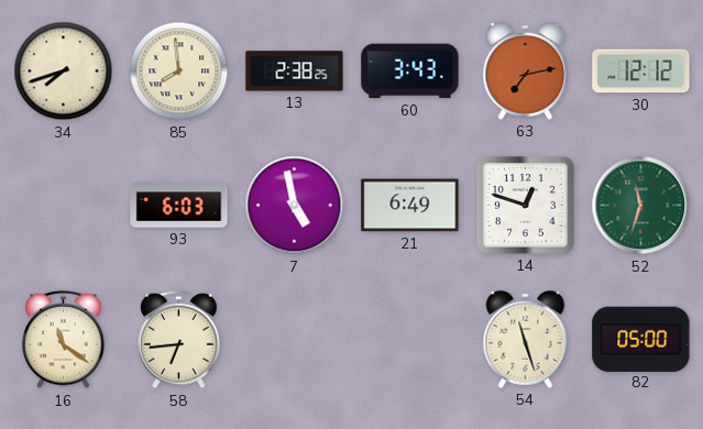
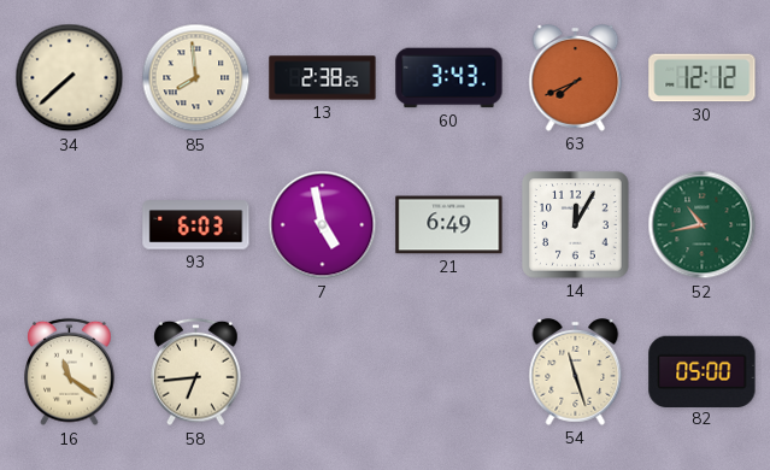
34: 7:42 -> 7:38 (70, 78)
63: 7:13 -> 7:41 (576, 78)
14: 12:48 -> 12:05 (576, 225)
52: 11:33 -> 10:43 (703, 225)
